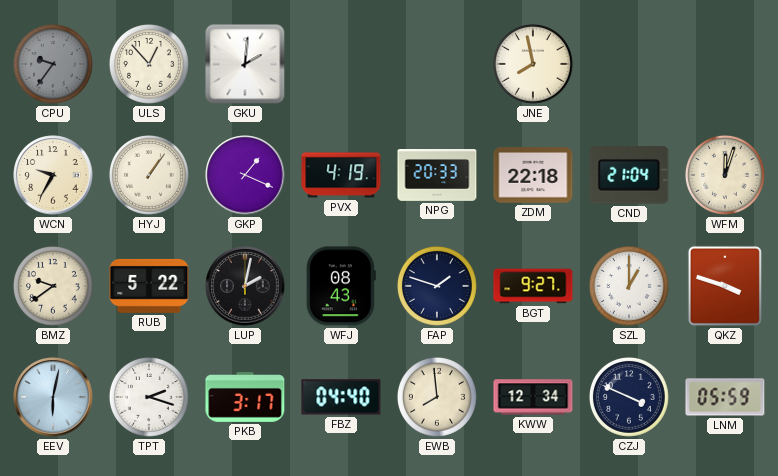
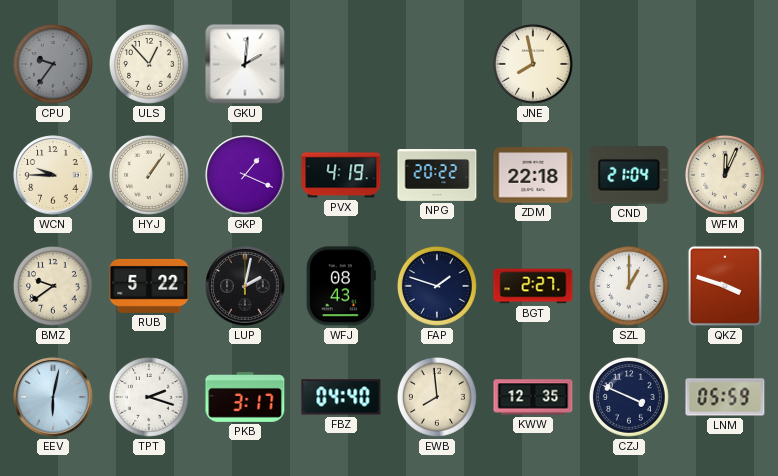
WCN: 9:35 -> 9:45 (53, 175)
NPG: 20:33 -> 20:22 (437, 176)
WFM: 12:03 -> 12:04 (725, 176)
BGT: 9:27 -> 2:27 (533, 286)
KWW: 12:34 -> 12:35 (533, 397)
